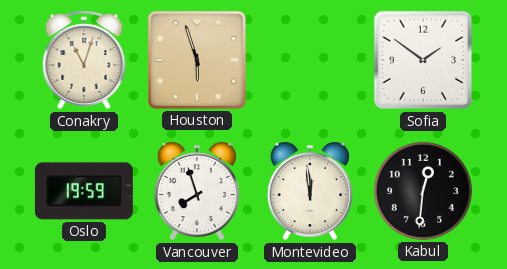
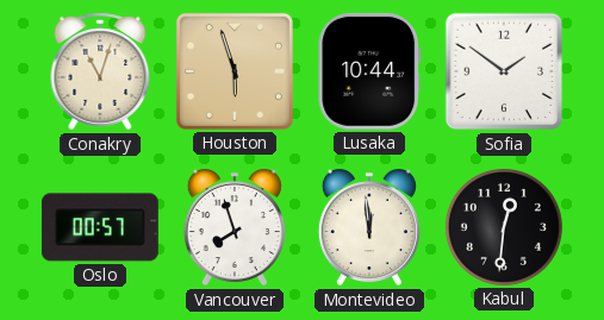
Lusaka: none -> 10:44 (369, 71)
Oslo: 19:59 -> 00:57 (100, 227)
